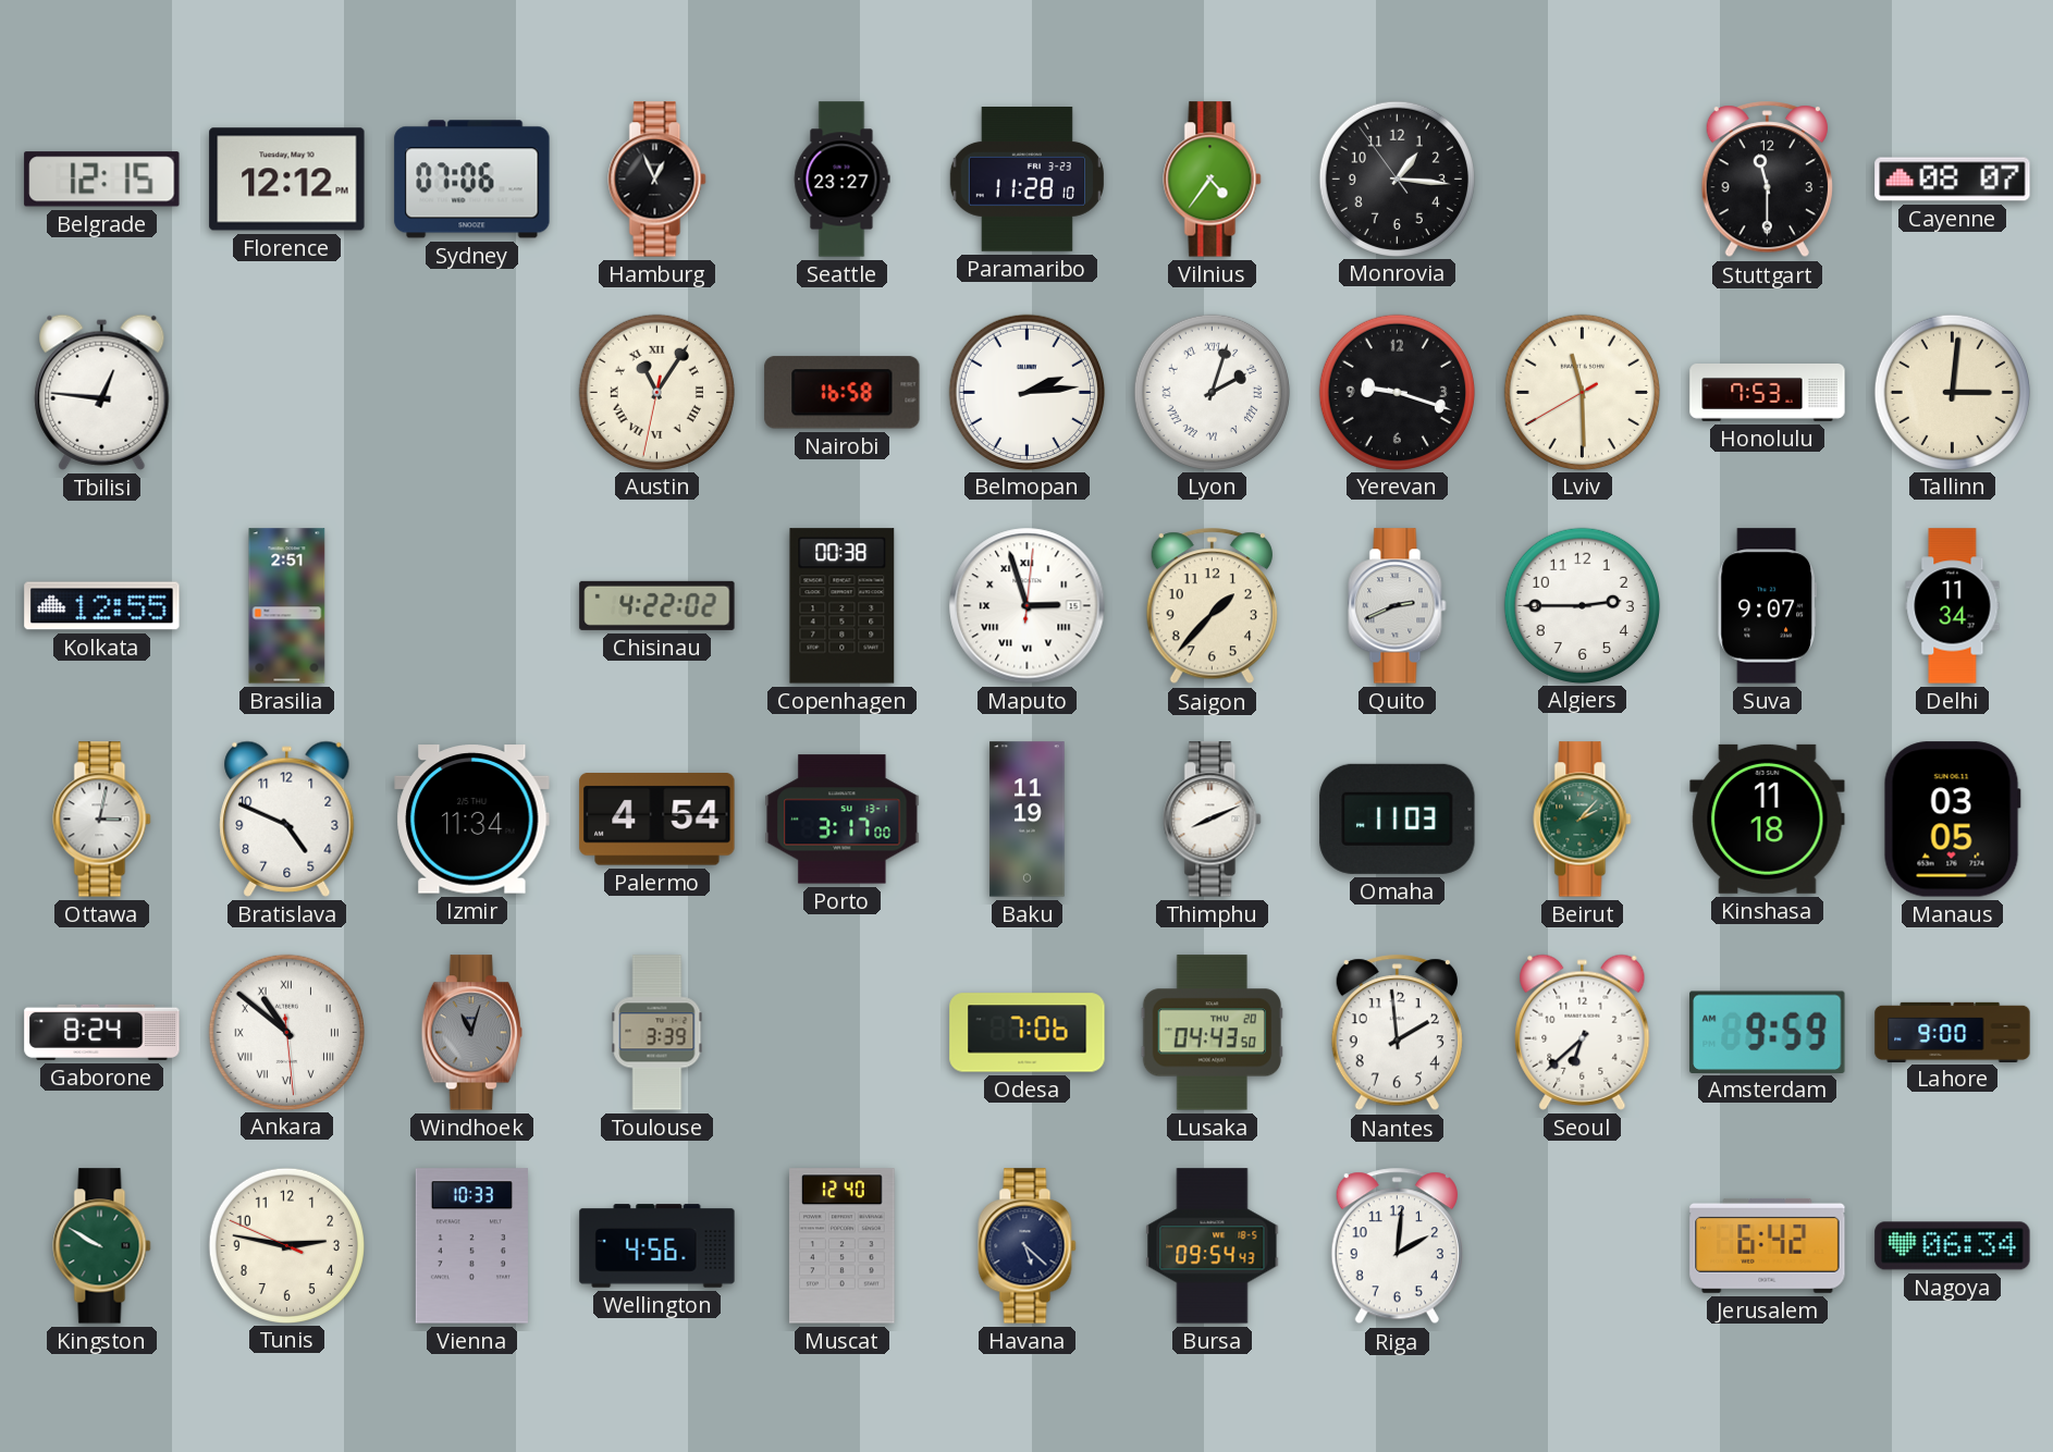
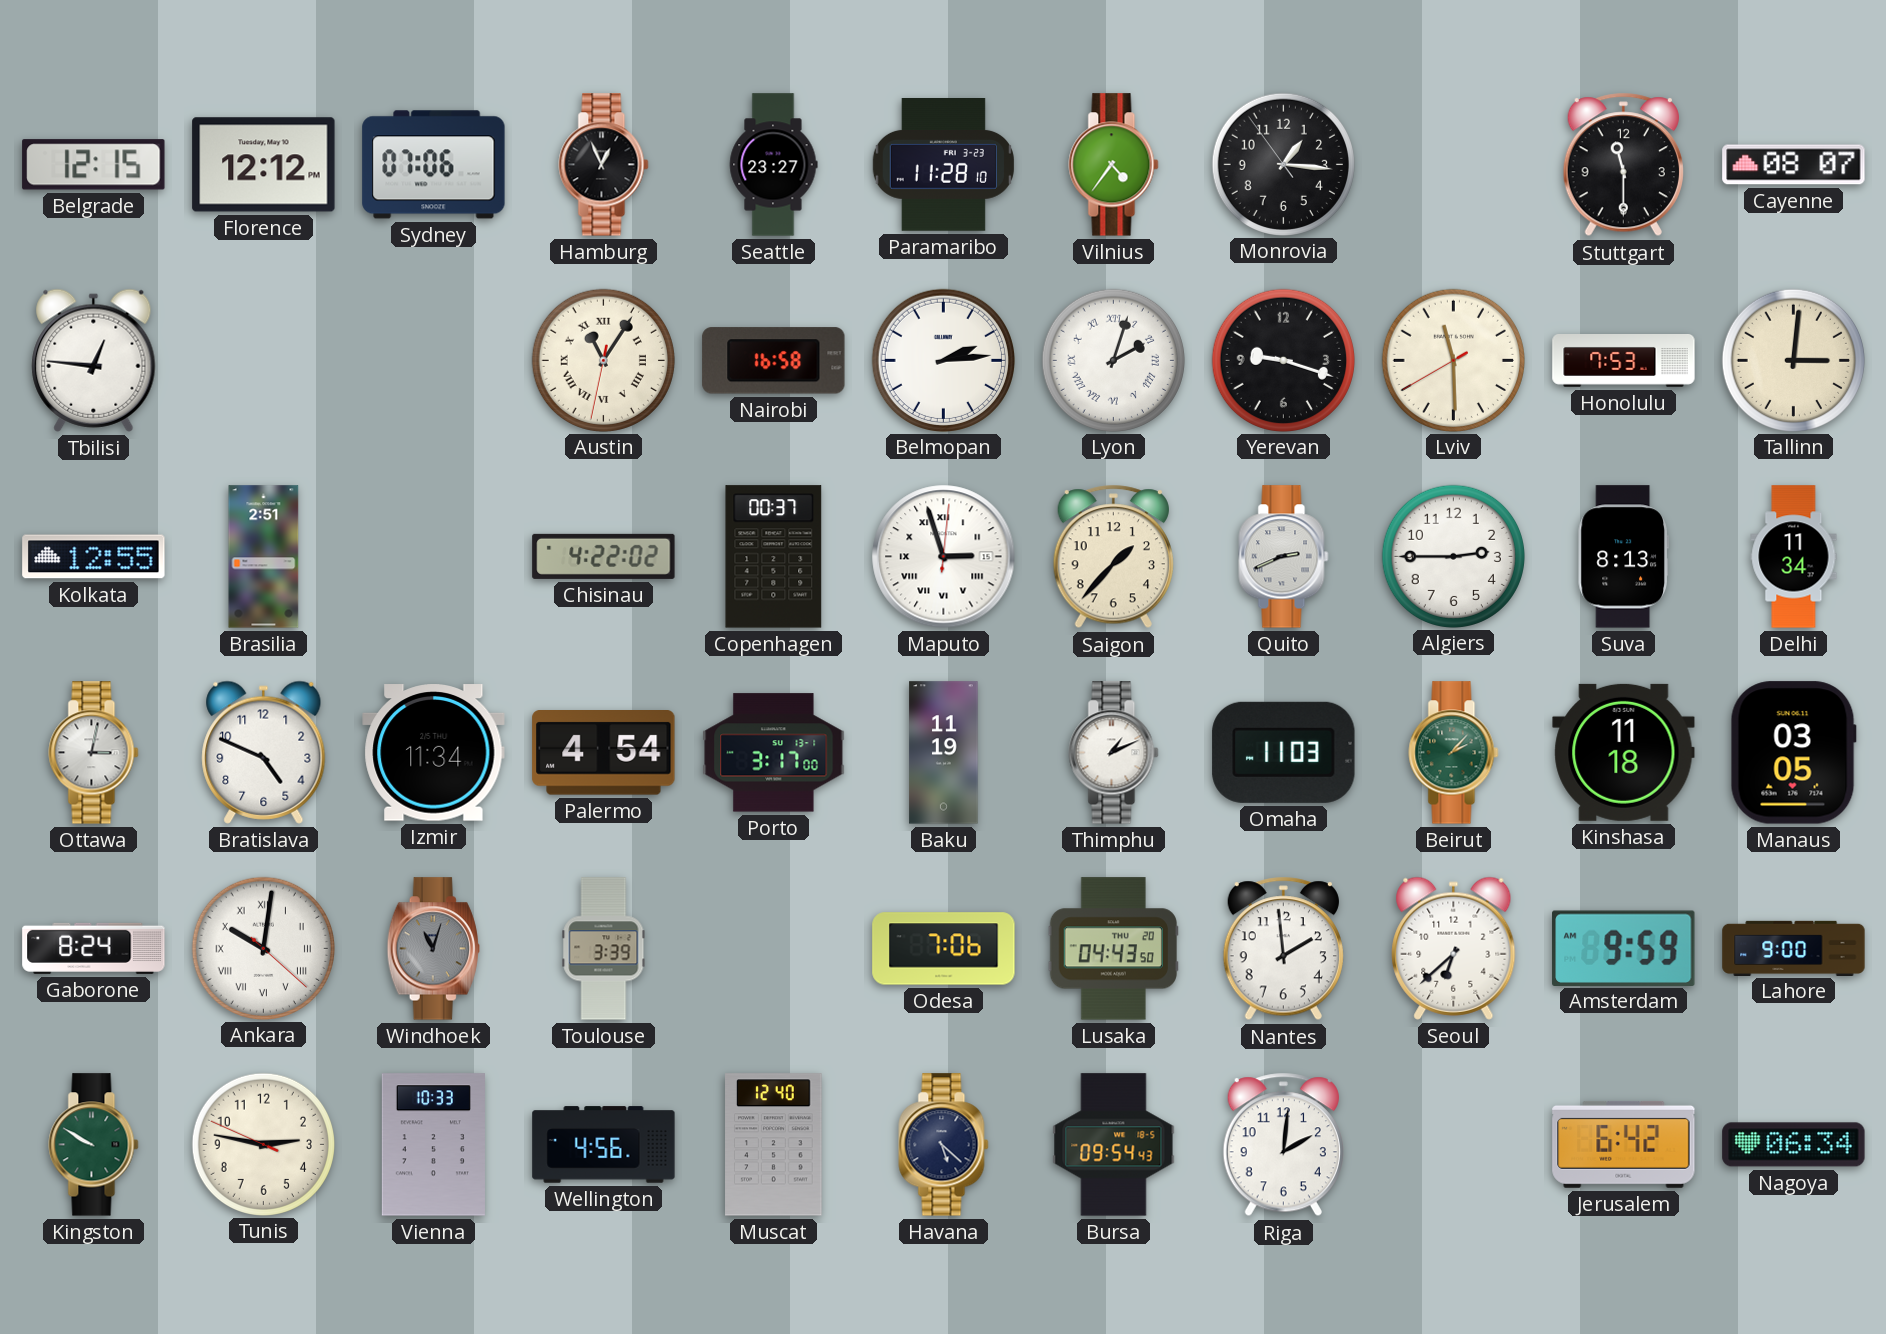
Copenhagen: 00:38 -> 00:37 (774, 557)
Suva: 9:07 -> 8:13 (1623, 557)
Thimphu: 8:11 -> 1:11 (1114, 753)
Ankara: 10:51 -> 10:01 (263, 948)
